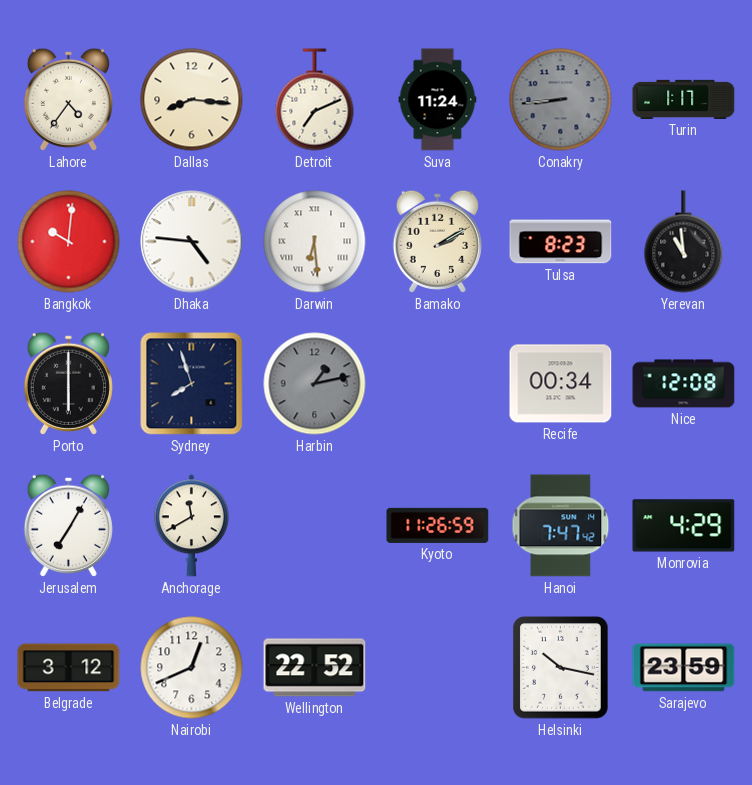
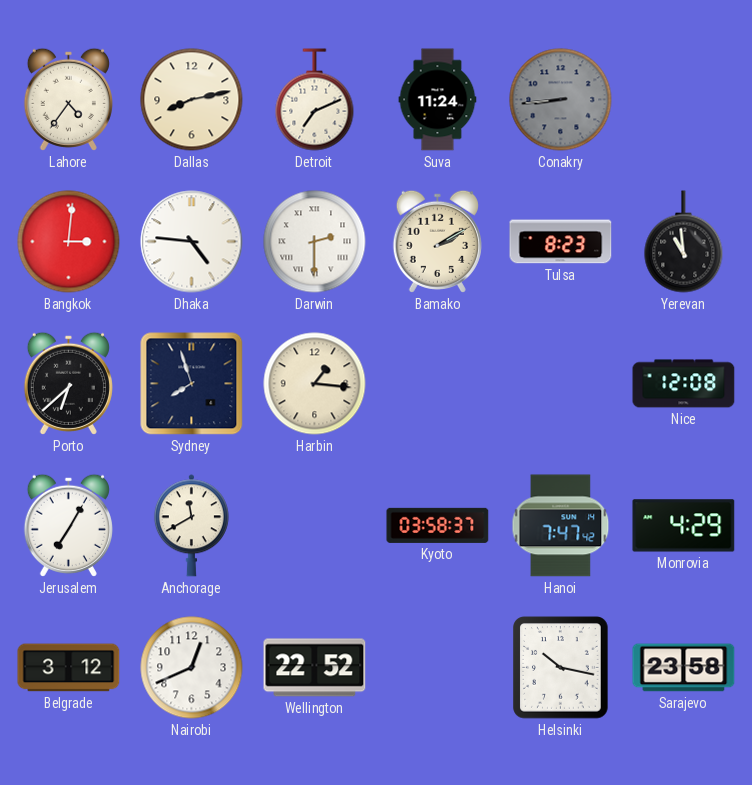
Dallas: 8:16 -> 8:13 (192, 100)
Turin: 1:17 -> none (684, 99)
Bangkok: 10:01 -> 3:01 (69, 242)
Darwin: 6:29 -> 2:30 (315, 242)
Porto: 6:00 -> 6:38 (68, 383)
Harbin: 1:13 -> 1:16 (315, 384)
Harbin dial: grey -> cream (315, 384)
Recife: 00:34 -> none (561, 384)
Kyoto: 11:26 -> 03:58 (438, 525)
Sarajevo: 23:59 -> 23:58 (684, 668)
